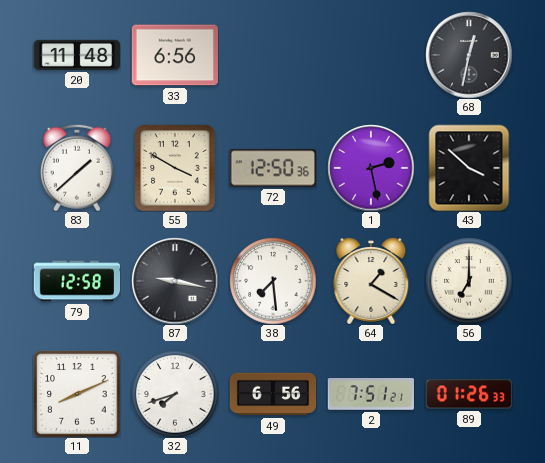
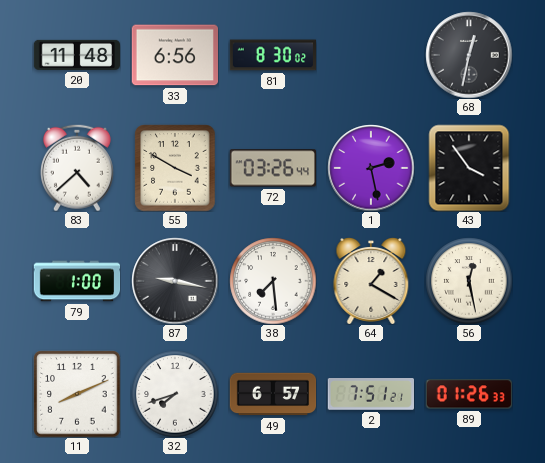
81: none -> 8:30 (272, 55)
83: 1:38 -> 4:38 (77, 168)
72: 12:50 -> 03:26 (272, 168)
43: 3:52 -> 3:54 (469, 168)
79: 12:58 -> 1:00 (77, 281)
56: 7:00 -> 12:28 (469, 281)
49: 6:56 -> 6:57 (273, 394)
